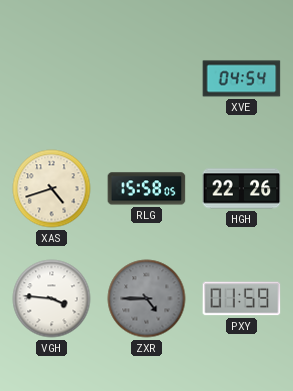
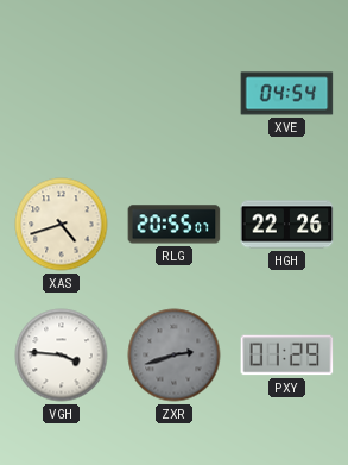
RLG: 15:58 -> 20:55 (175, 225)
ZXR: 4:45 -> 2:42 (175, 356)
PXY: 01:59 -> 01:29 (287, 356)
